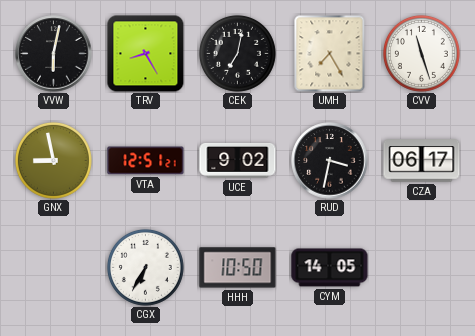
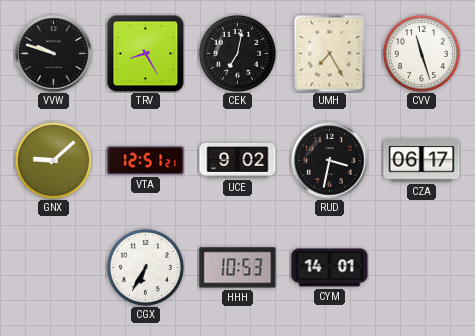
VVW: 6:02 -> 9:48 (54, 54)
GNX: 8:58 -> 9:08 (53, 160)
HHH: 10:50 -> 10:53 (238, 268)
CYM: 14:05 -> 14:01 (330, 268)
